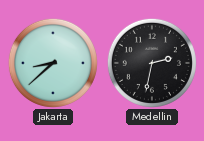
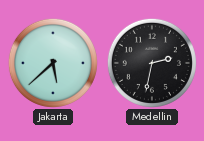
Jakarta: 8:38 -> 5:38 (53, 63)
